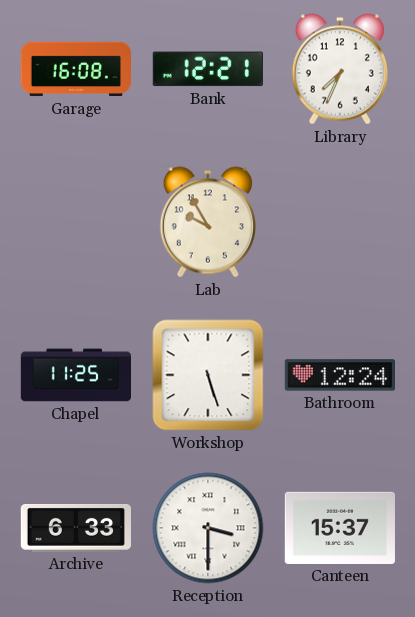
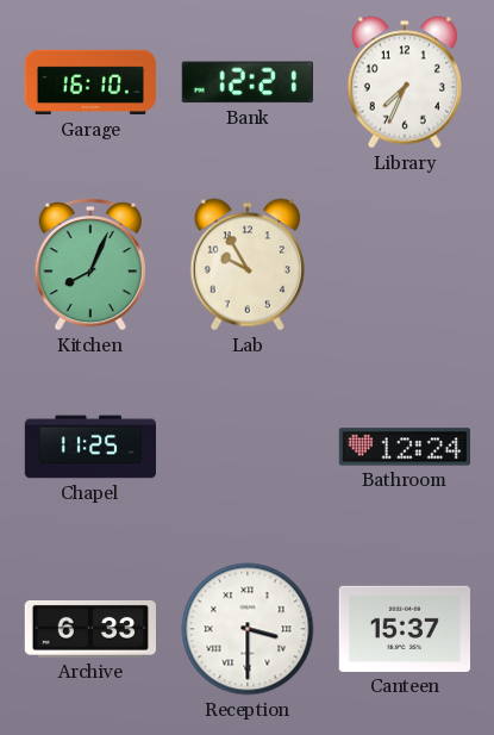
Garage: 16:08 -> 16:10 (89, 82)
Kitchen: none -> 8:04 (90, 266)
Workshop: 5:27 -> none (208, 375)
